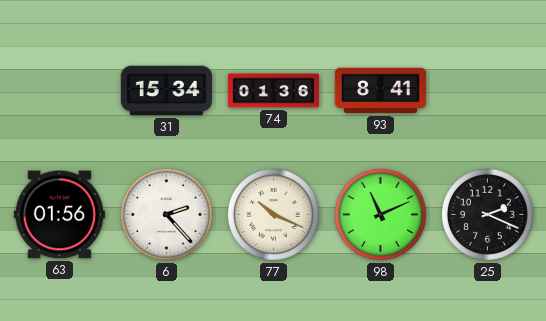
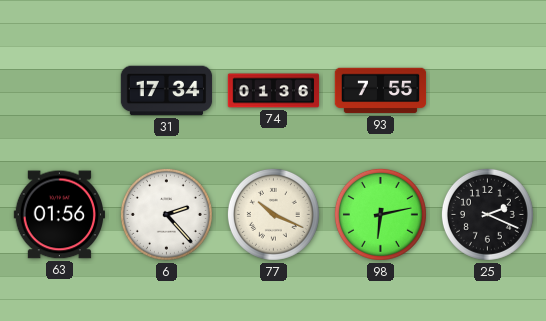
31: 15:34 -> 17:34 (167, 91)
93: 8:41 -> 7:55 (381, 91)
98: 11:11 -> 6:13 (380, 214)
